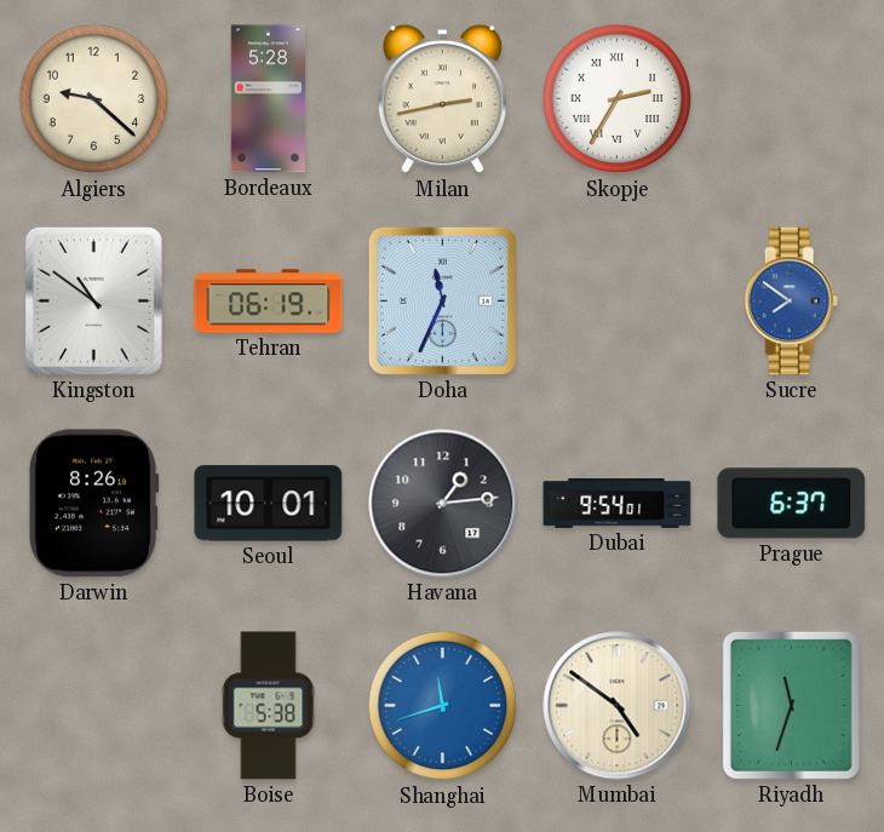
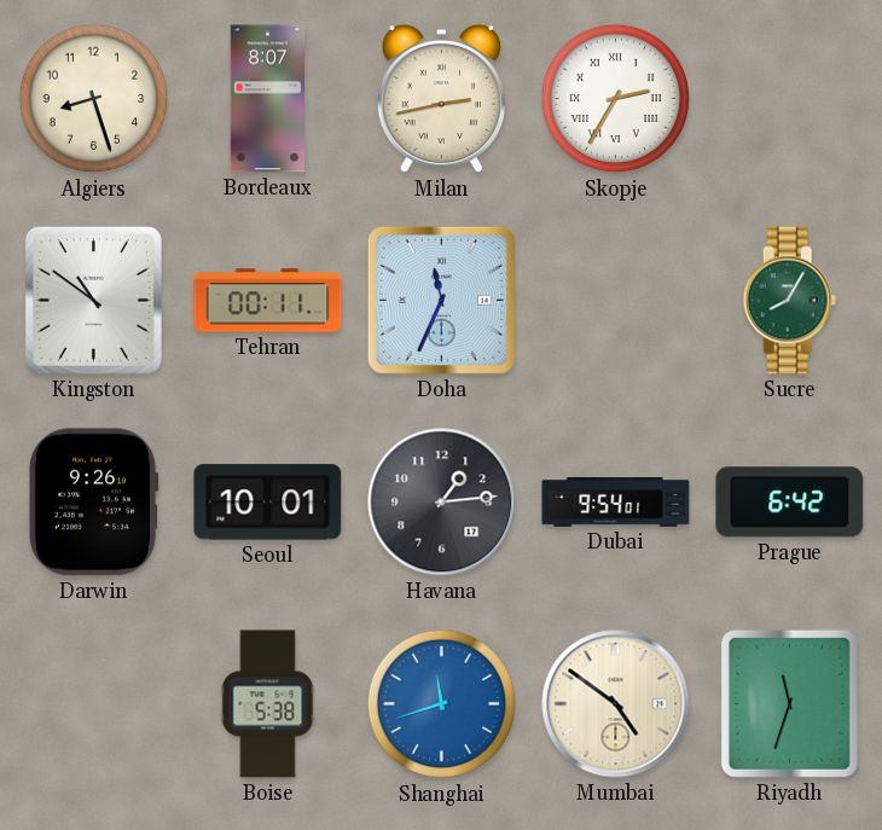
Algiers: 9:22 -> 8:27 (94, 99)
Bordeaux: 5:28 -> 8:07 (267, 99)
Tehran: 06:19 -> 00:11 (268, 301)
Sucre: 7:51 -> 8:05 (790, 301)
Sucre dial: blue -> green (790, 301)
Darwin: 8:26 -> 9:26 (93, 503)
Prague: 6:37 -> 6:42 (790, 503)
